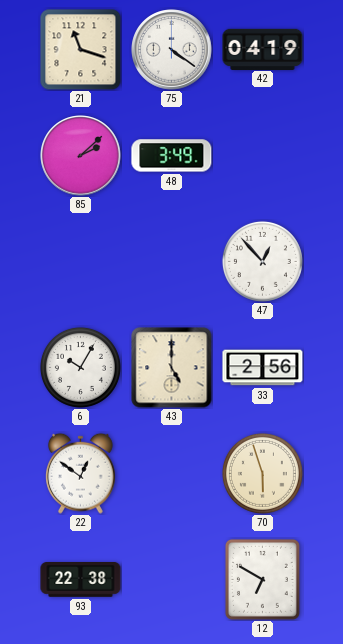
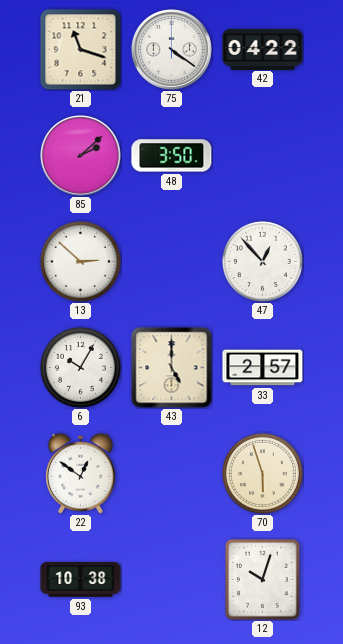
42: 04:19 -> 04:22 (263, 49)
48: 3:49 -> 3:50 (172, 156)
13: none -> 2:52 (80, 261)
33: 2:56 -> 2:57 (263, 368)
93: 22:38 -> 10:38 (81, 580)
12: 6:50 -> 10:03 (262, 579)
